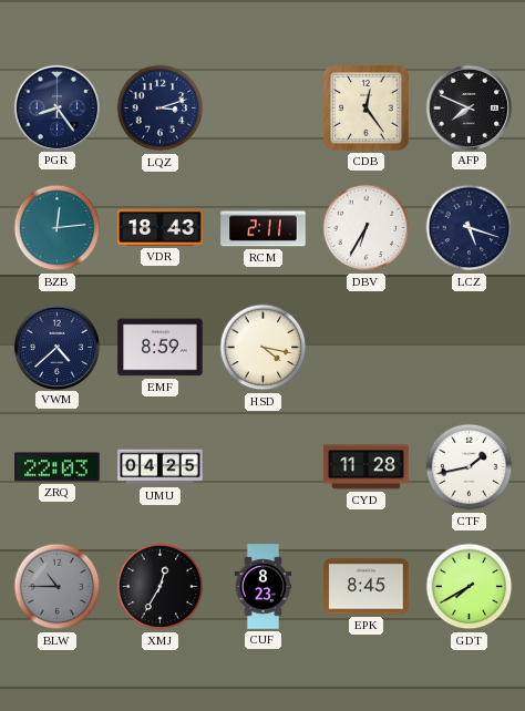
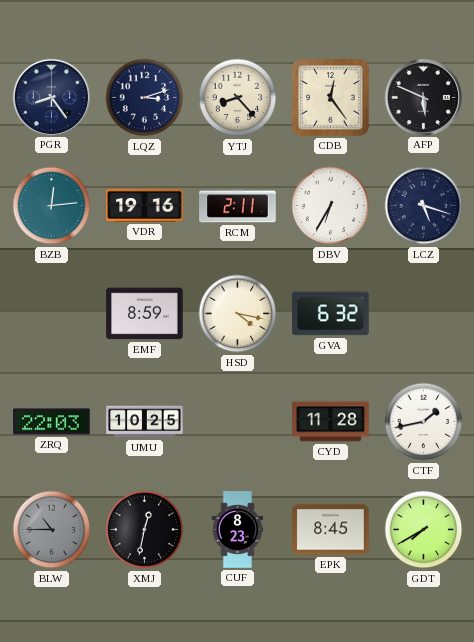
YTJ: none -> 8:23 (238, 98)
AFP: 7:49 -> 5:49 (423, 97)
VDR: 18:43 -> 19:16 (145, 206)
VWM: 4:38 -> none (56, 347)
GVA: none -> 6:32 (331, 314)
UMU: 04:25 -> 10:25 (145, 422)
XMJ: 12:35 -> 12:32 (145, 530)
